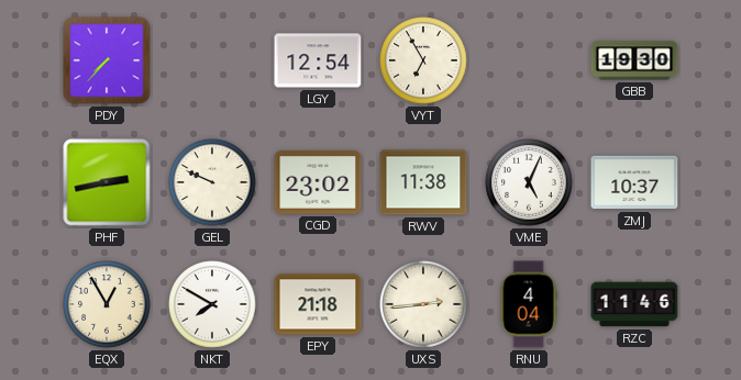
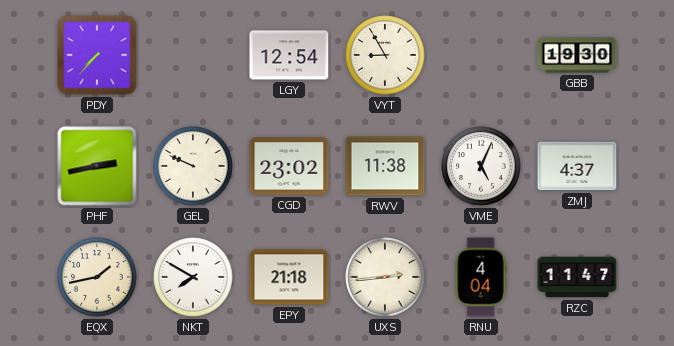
VYT: 6:55 -> 8:55 (385, 55)
ZMJ: 10:37 -> 4:37 (577, 166)
EQX: 12:55 -> 1:43 (97, 277)
RZC: 11:46 -> 11:47 (577, 277)
